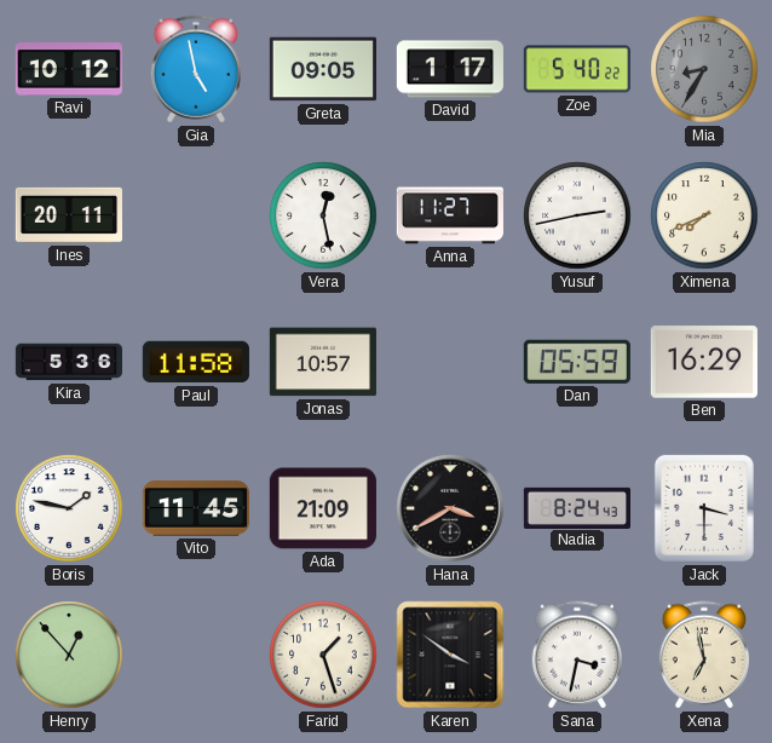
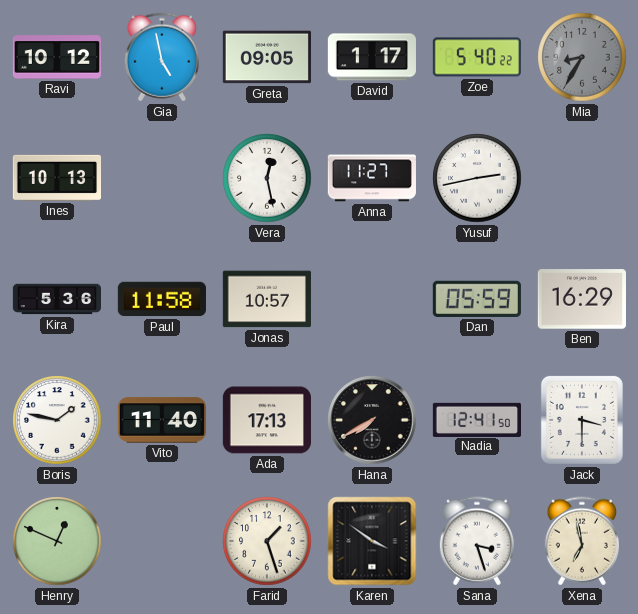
Ines: 20:11 -> 10:13 (56, 178)
Ximena: 7:41 -> none (704, 215)
Vito: 11:45 -> 11:40 (161, 420)
Ada: 21:09 -> 17:13 (267, 420)
Hana: 3:40 -> 7:40 (372, 420)
Nadia: 8:24 -> 12:41 (476, 419)
Henry: 12:53 -> 12:49 (57, 541)
Sana: 3:32 -> 3:27 (477, 541)
